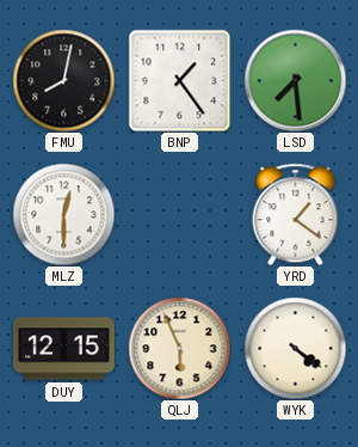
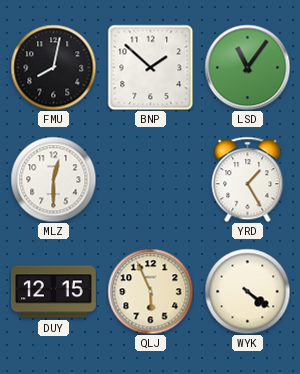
BNP: 1:24 -> 1:52 (150, 67)
LSD: 7:29 -> 11:06 (247, 67)
YRD: 1:21 -> 1:25 (248, 179)
